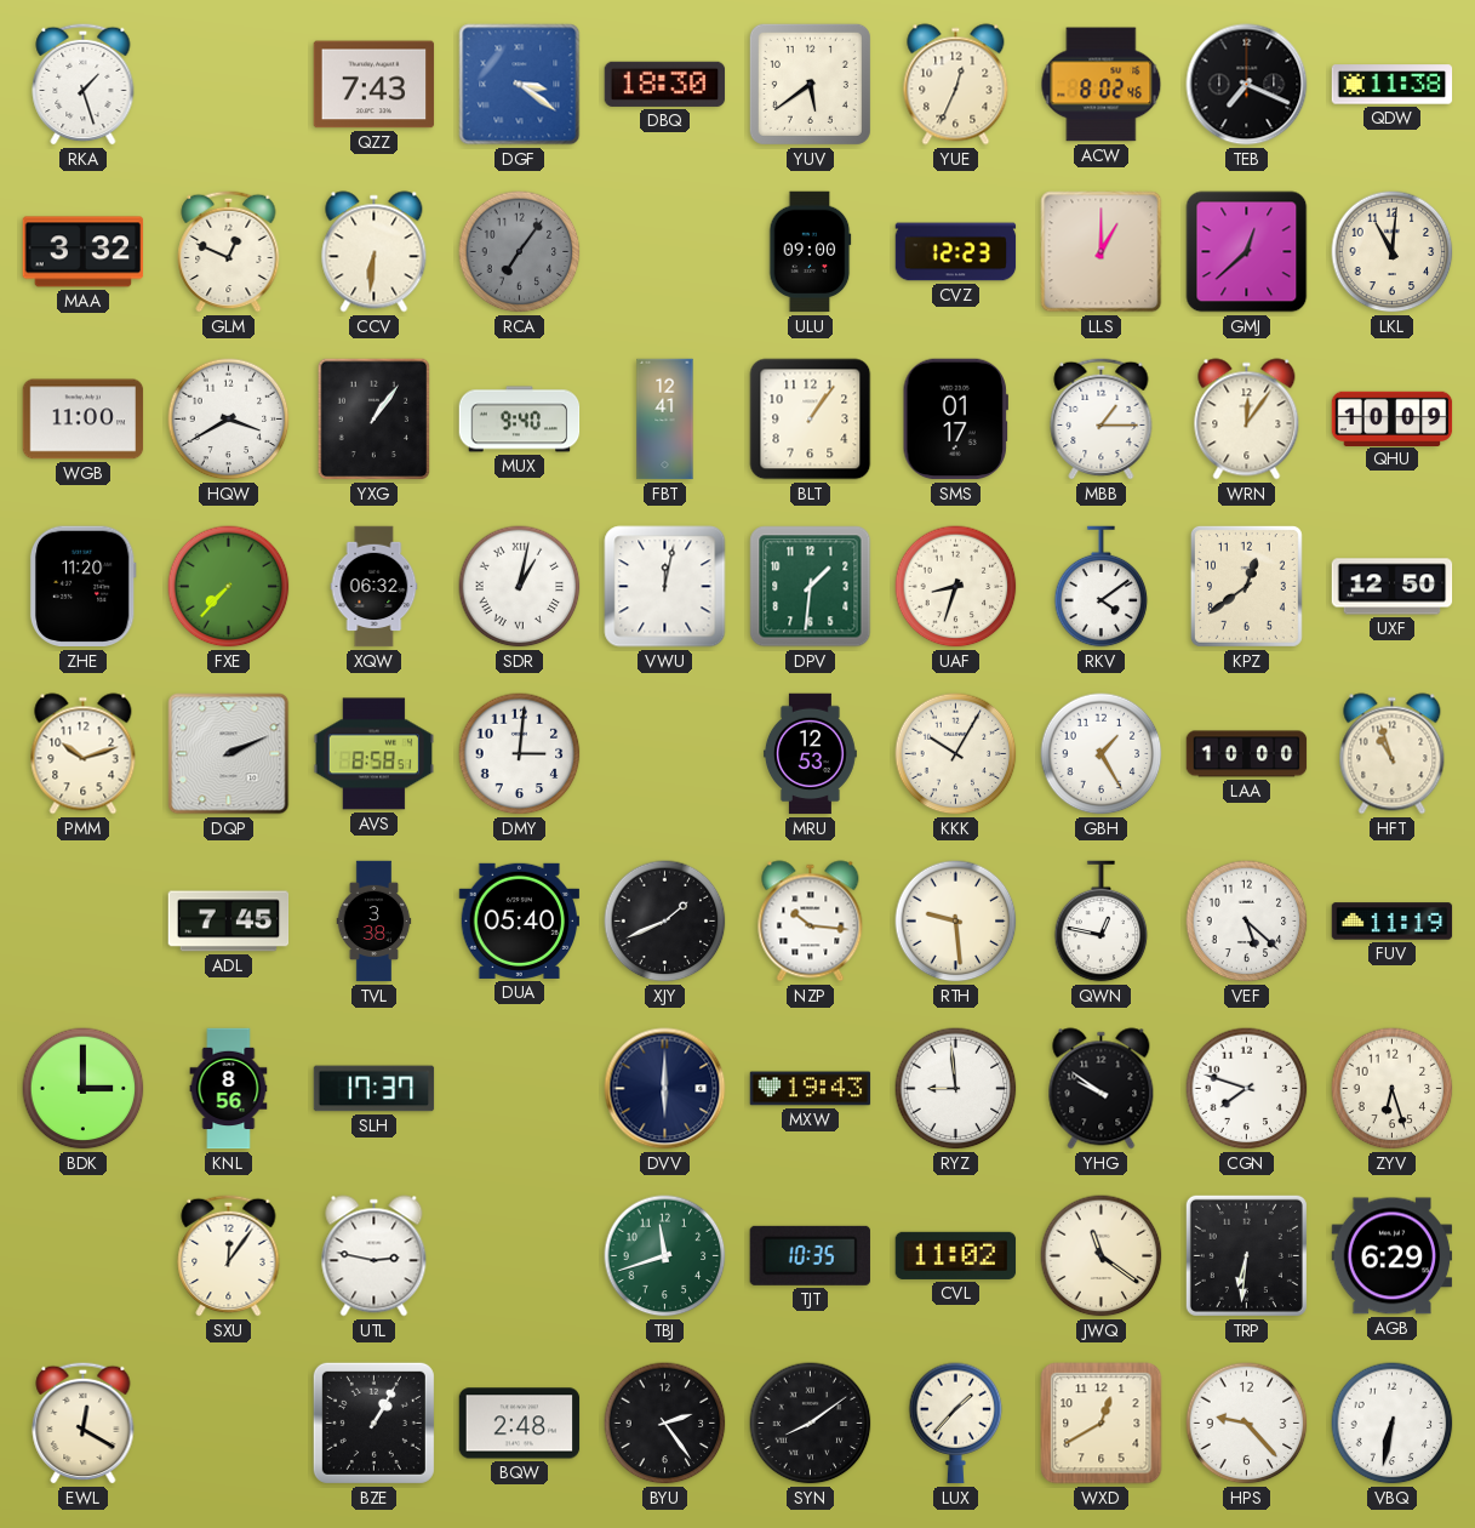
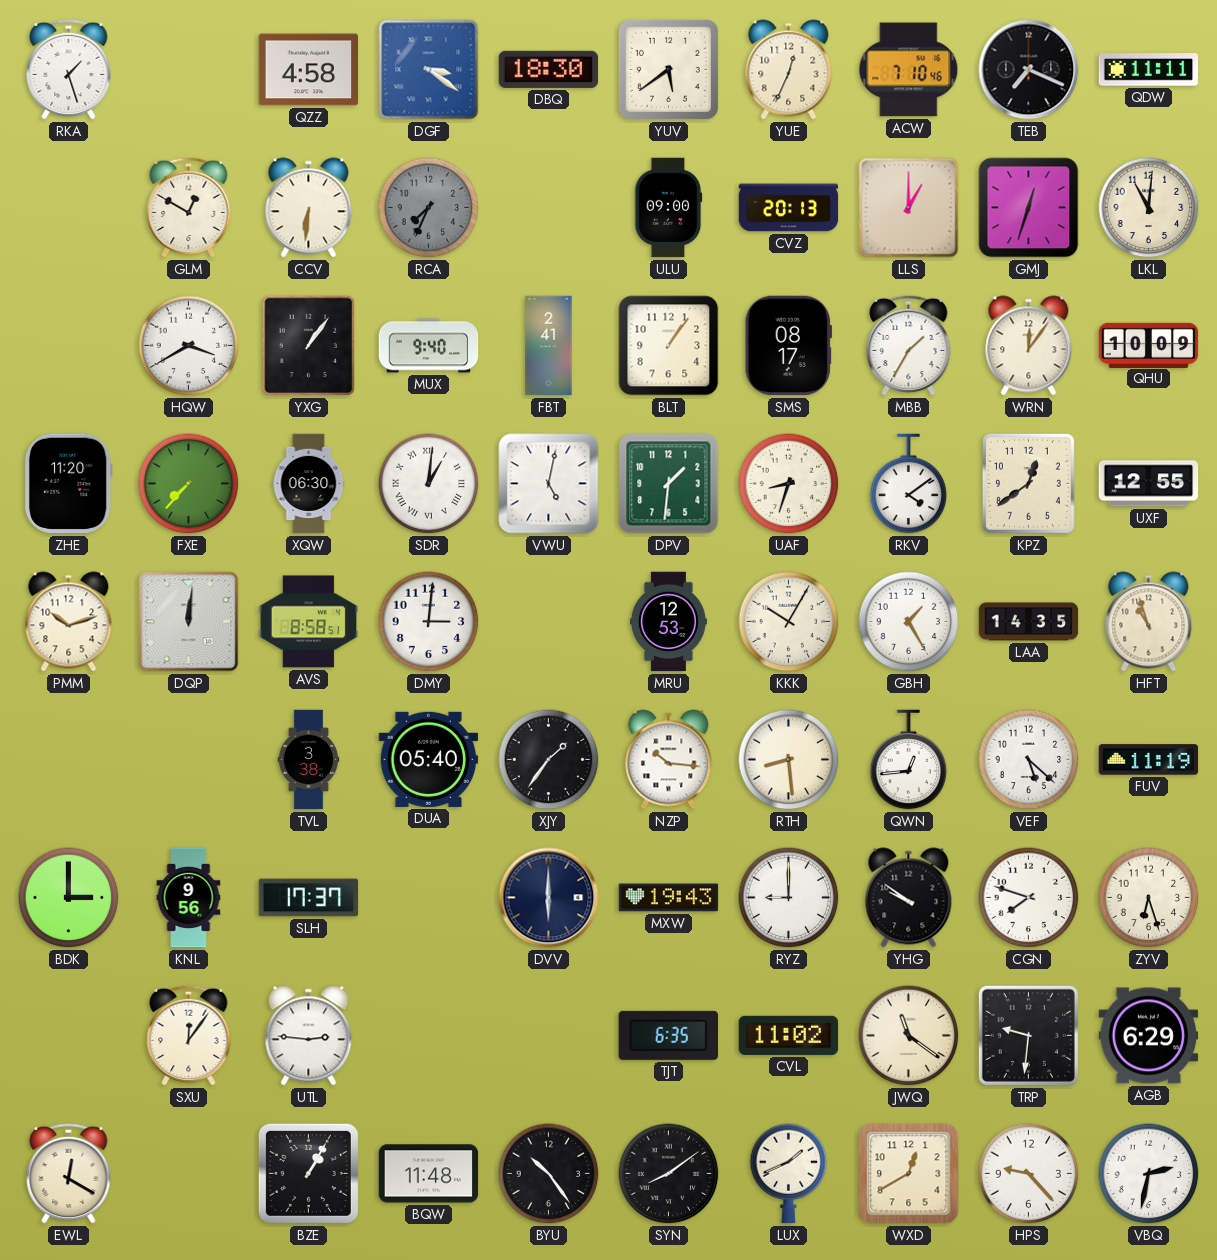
QZZ: 7:43 -> 4:58 (309, 70)
ACW: 8:02 -> 7:10 (909, 70)
QDW: 11:38 -> 11:11 (1149, 70)
MAA: 3:32 -> none (84, 252)
GLM: 12:49 -> 12:50 (189, 207)
RCA: 7:06 -> 7:34 (429, 208)
CVZ: 12:23 -> 20:13 (789, 208)
GMJ: 12:38 -> 12:33 (1029, 208)
WGB: 11:00 -> none (84, 420)
FBT: 12:41 -> 2:41 (549, 346)
SMS: 01:17 -> 08:17 (788, 346)
MBB: 1:15 -> 1:35 (909, 345)
XQW: 06:32 -> 06:30 (309, 484)
SDR: 1:02 -> 1:01 (429, 484)
VWU: 12:02 -> 5:02 (549, 484)
UXF: 12:50 -> 12:55 (1149, 484)
DQP: 2:11 -> 12:01 (189, 622)
LAA: 10:00 -> 14:35 (1029, 622)
ADL: 7:45 -> none (229, 922)
XJY: 1:41 -> 1:36 (549, 760)
RTH: 9:29 -> 8:29 (789, 760)
QWN: 12:47 -> 12:44 (909, 760)
KNL: 8:56 -> 9:56 (189, 898)
RYZ: 8:59 -> 9:00 (789, 898)
UTL: 2:47 -> 2:46 (309, 1036)
TBJ: 11:42 -> none (665, 1256)
TJT: 10:35 -> 6:35 (668, 1035)
TRP: 6:31 -> 9:31 (1028, 1035)
BQW: 2:48 -> 11:48 (429, 1174)
BYU: 2:24 -> 10:24 (549, 1174)
LUX: 1:37 -> 1:41 (789, 1174)
VBQ: 6:32 -> 2:32 (1149, 1174)
